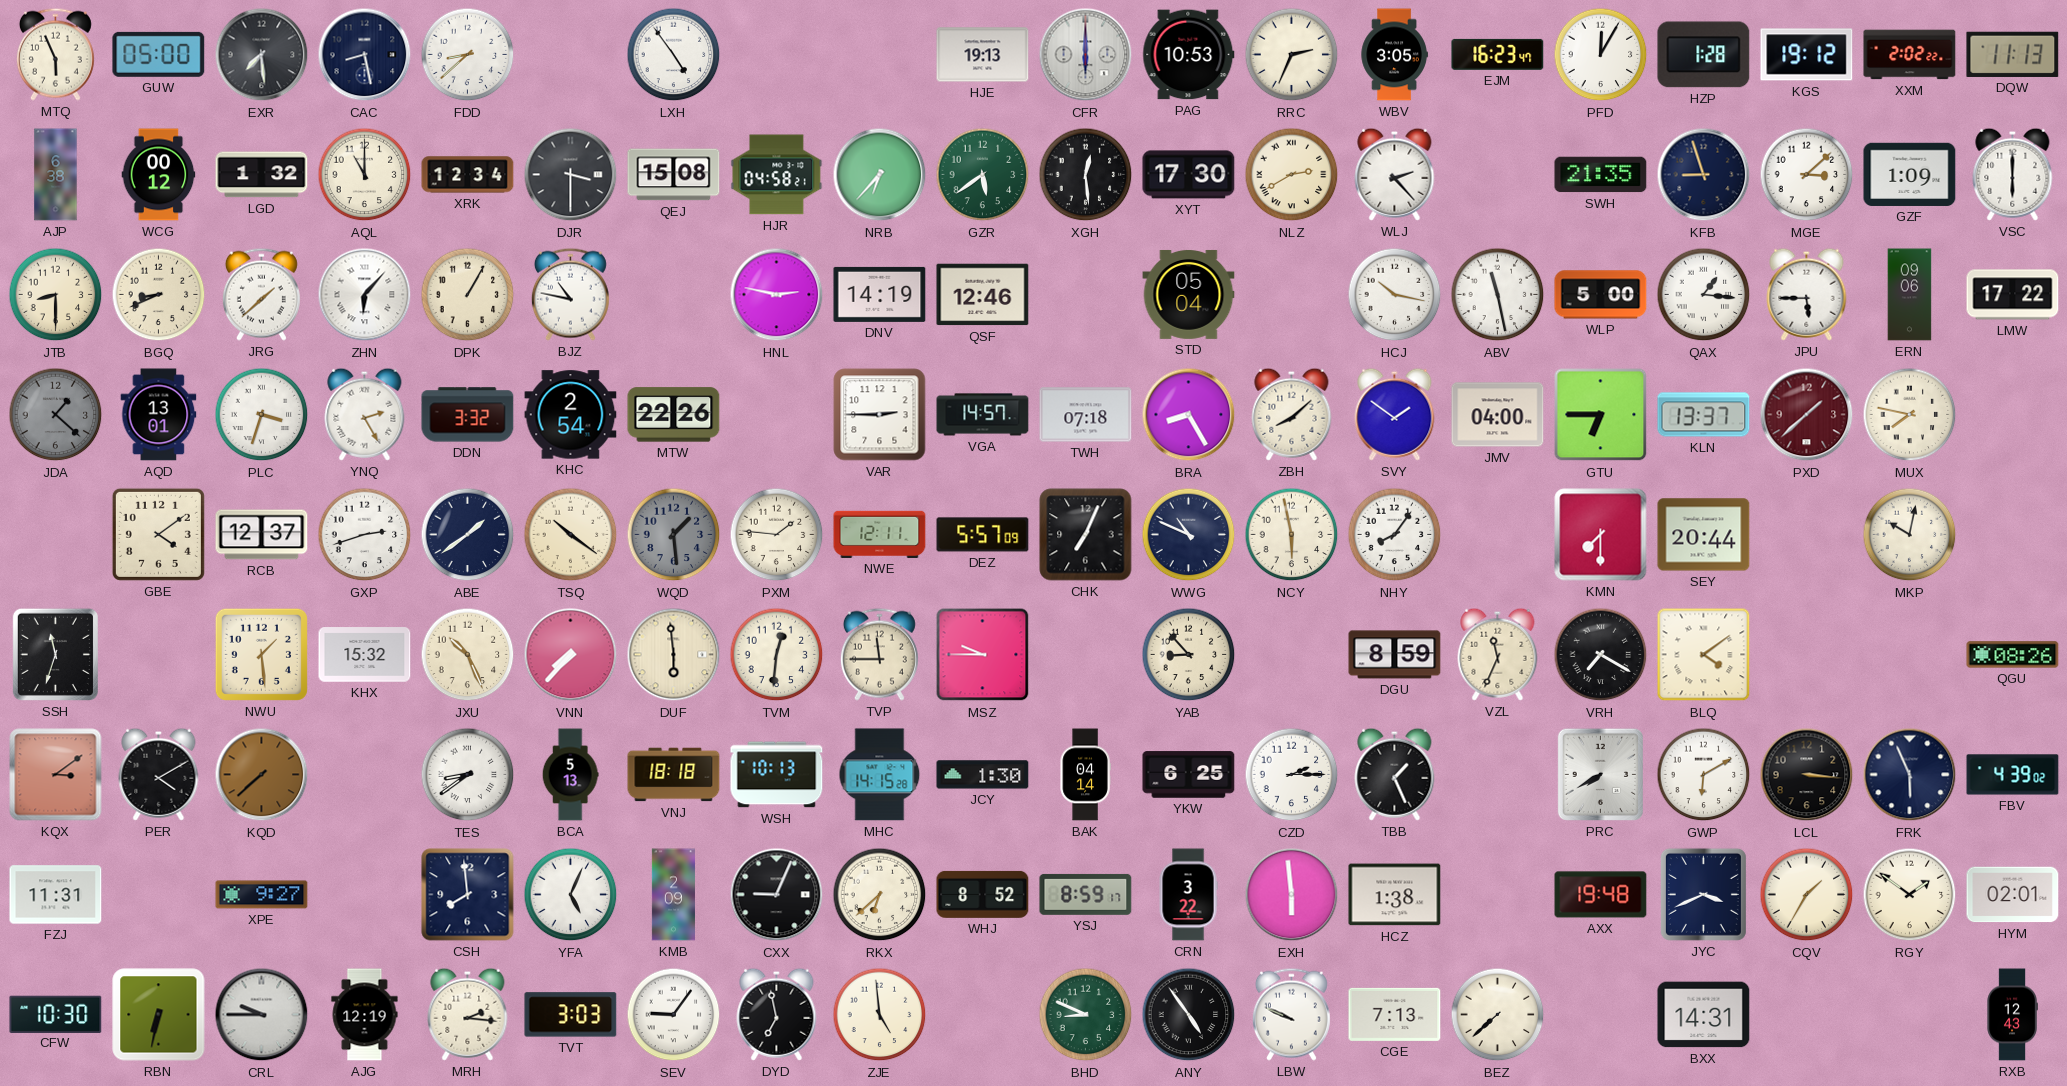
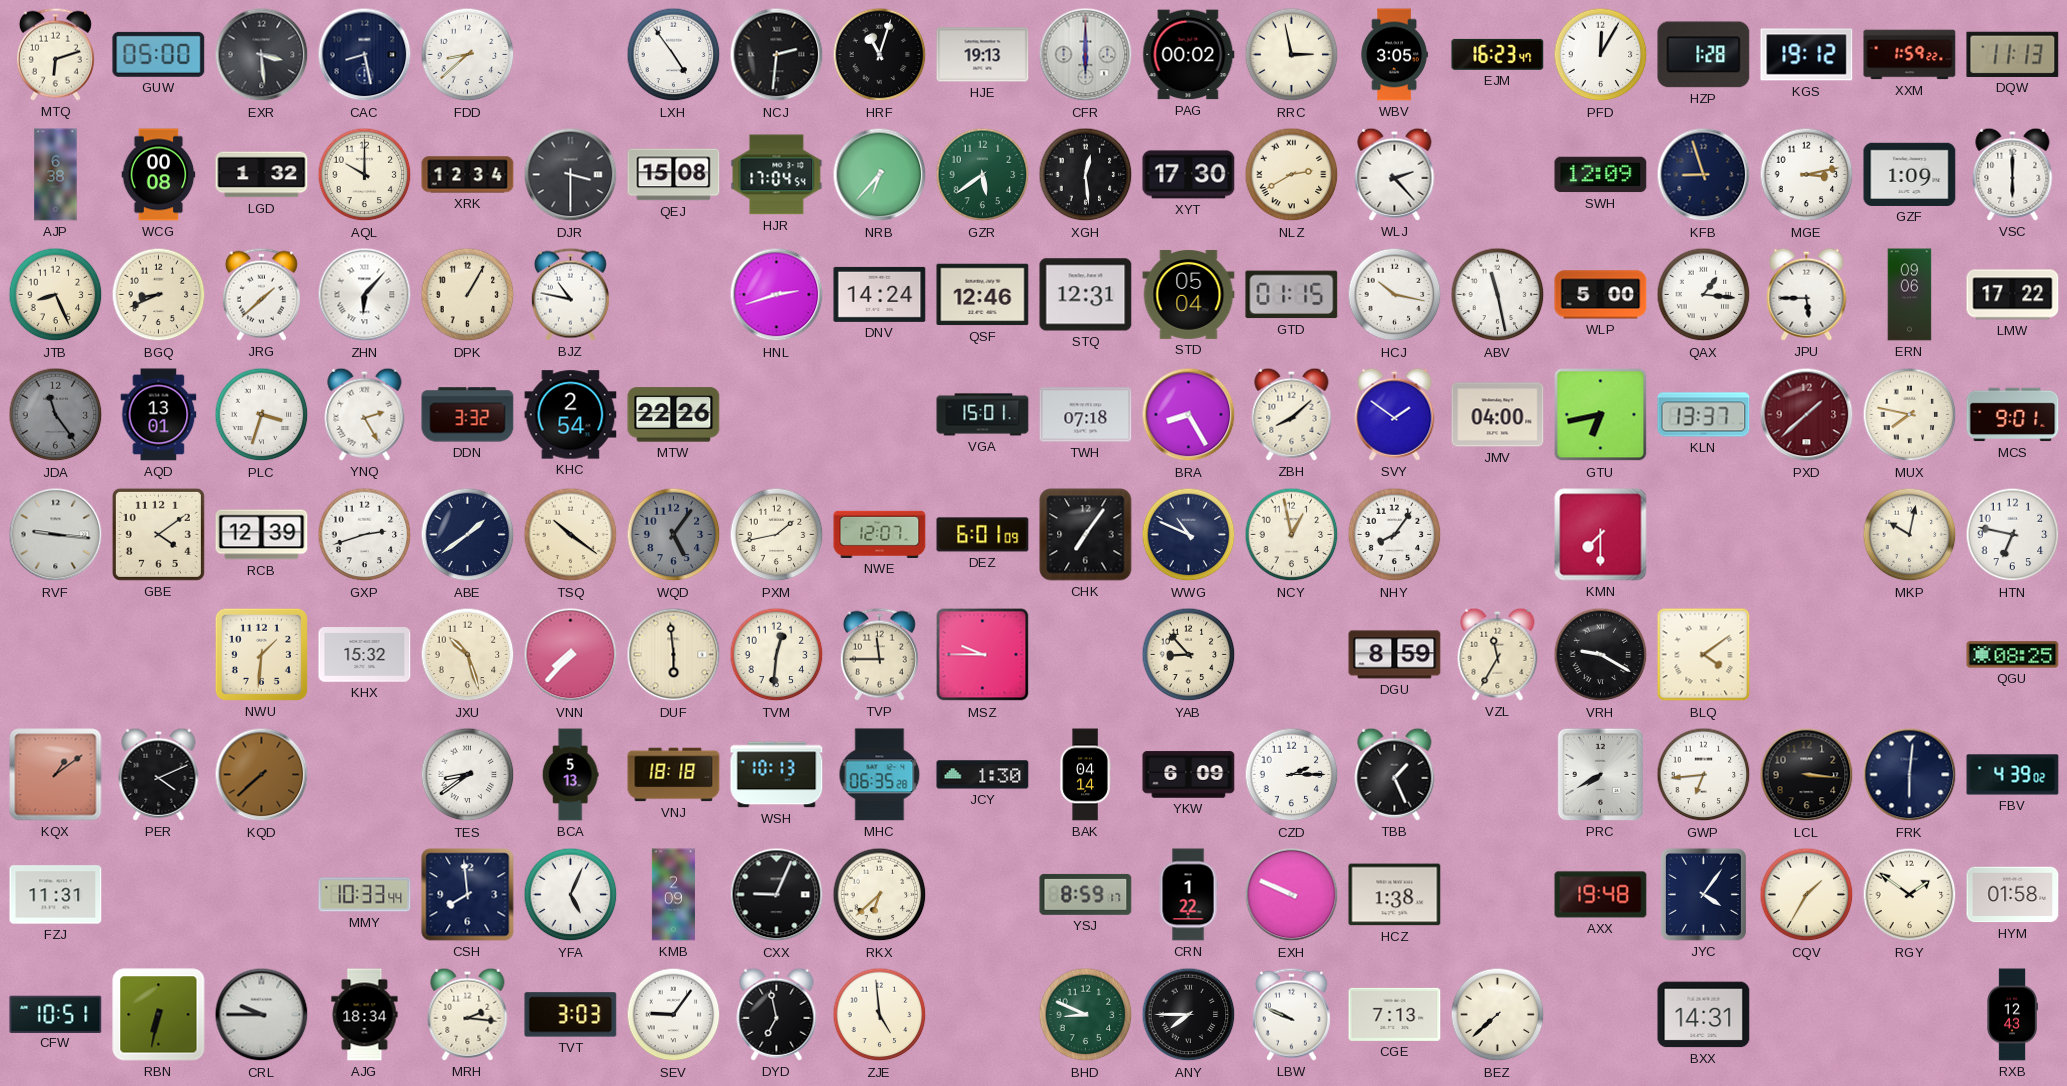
MTQ: 5:56 -> 6:12 (55, 54)
EXR: 7:29 -> 3:29 (262, 55)
NCJ: none -> 2:31 (777, 55)
HRF: none -> 11:03 (880, 55)
PAG: 10:53 -> 00:02 (1189, 55)
RRC: 2:34 -> 2:58 (1292, 55)
XXM: 2:02 -> 1:59 (1910, 55)
WCG: 00:12 -> 00:08 (159, 175)
AQL: 11:00 -> 10:00 (365, 175)
HJR: 04:58 -> 17:04 (777, 175)
SWH: 21:35 -> 12:09 (1601, 175)
MGE: 3:08 -> 3:13 (1807, 175)
JTB: 8:30 -> 8:26 (56, 295)
HNL: 2:47 -> 2:42 (777, 295)
DNV: 14:19 -> 14:24 (880, 294)
STQ: none -> 12:31 (1086, 295)
GTD: none -> 01:15 (1292, 295)
JDA: 1:22 -> 11:24 (56, 415)
VAR: 2:45 -> none (880, 415)
VGA: 14:57 -> 15:01 (983, 415)
GTU: 6:45 -> 6:43 (1601, 415)
MCS: none -> 9:01 (2013, 415)
RVF: none -> 9:16 (56, 535)
RCB: 12:37 -> 12:39 (262, 535)
WQD: 1:29 -> 5:06 (674, 535)
PXM: 1:46 -> 1:43 (777, 535)
NWE: 12:11 -> 12:07 (880, 534)
DEZ: 5:57 -> 6:01 (983, 535)
CHK: 7:04 -> 7:06 (1086, 535)
NCY: 5:58 -> 12:58 (1292, 535)
SEY: 20:44 -> none (1704, 535)
HTN: none -> 6:47 (2013, 535)
SSH: 11:33 -> none (55, 654)
NWU: 1:29 -> 1:31 (261, 654)
JXU: 10:26 -> 10:27 (468, 655)
VZL: 11:34 -> 11:35 (1498, 654)
VRH: 7:20 -> 9:20 (1601, 655)
QGU: 08:26 -> 08:25 (2013, 655)
KQX: 3:09 -> 1:09 (56, 775)
PER: 4:10 -> 4:11 (159, 774)
MHC: 14:15 -> 06:35 (880, 775)
YKW: 6:25 -> 6:09 (1189, 775)
GWP: 6:10 -> 6:44 (1704, 775)
FRK: 5:56 -> 6:01 (1910, 775)
XPE: 9:27 -> none (262, 895)
MMY: none -> 10:33 (365, 895)
WHJ: 8:52 -> none (983, 894)
CRN: 3:22 -> 1:22 (1188, 895)
EXH: 5:59 -> 9:49 (1292, 895)
JYC: 3:41 -> 4:06 (1703, 894)
HYM: 02:01 -> 01:58 (2013, 895)
CFW: 10:30 -> 10:51 (56, 1014)
AJG: 12:19 -> 18:34 (365, 1015)
ANY: 4:54 -> 7:45 (1189, 1015)
